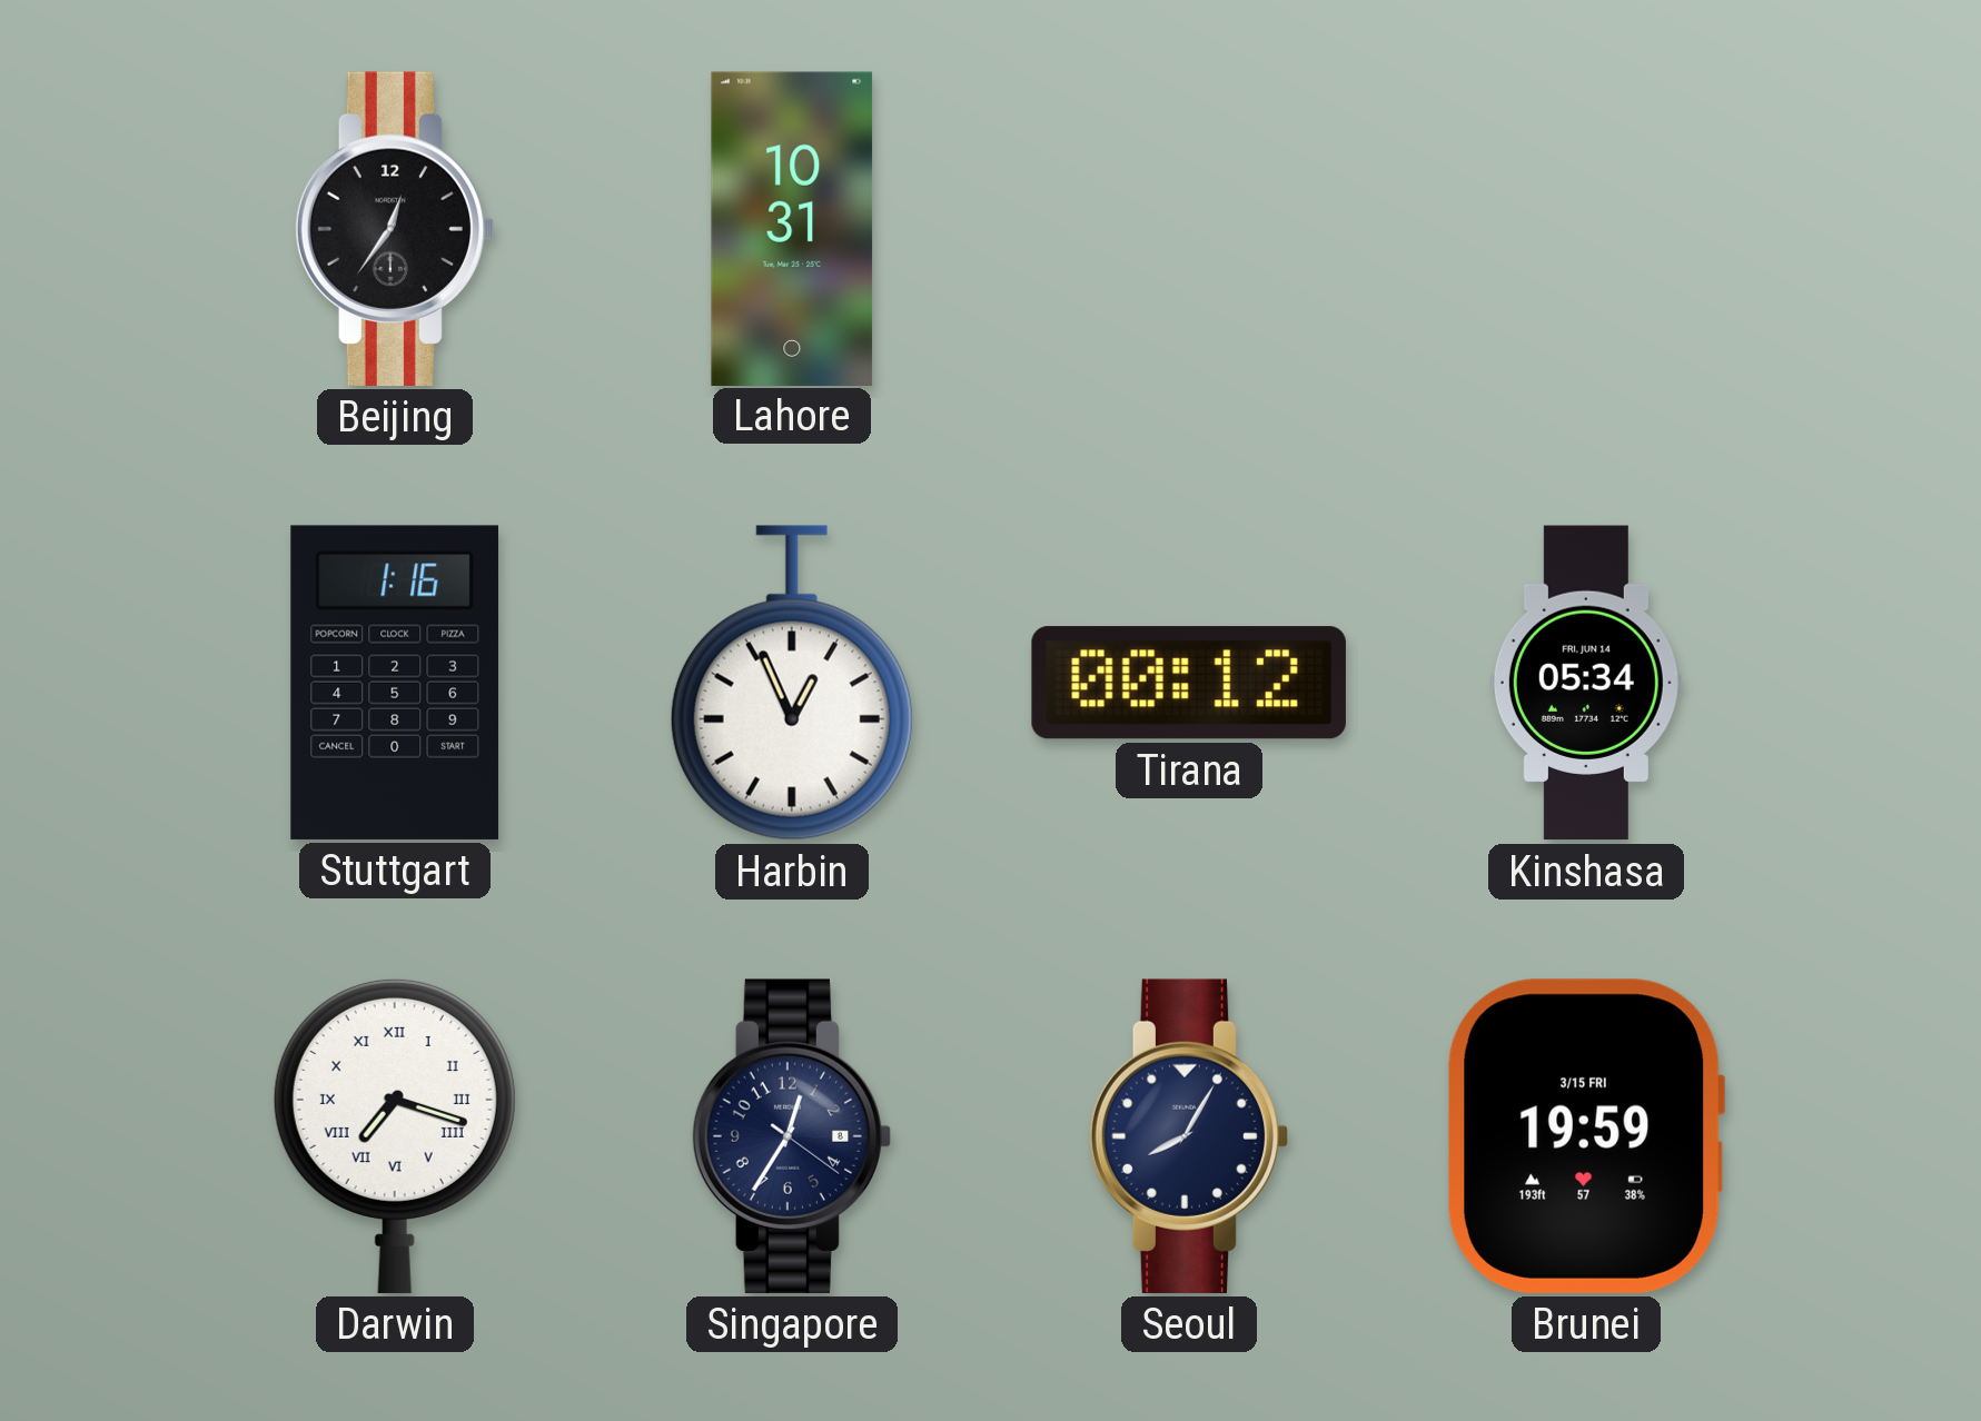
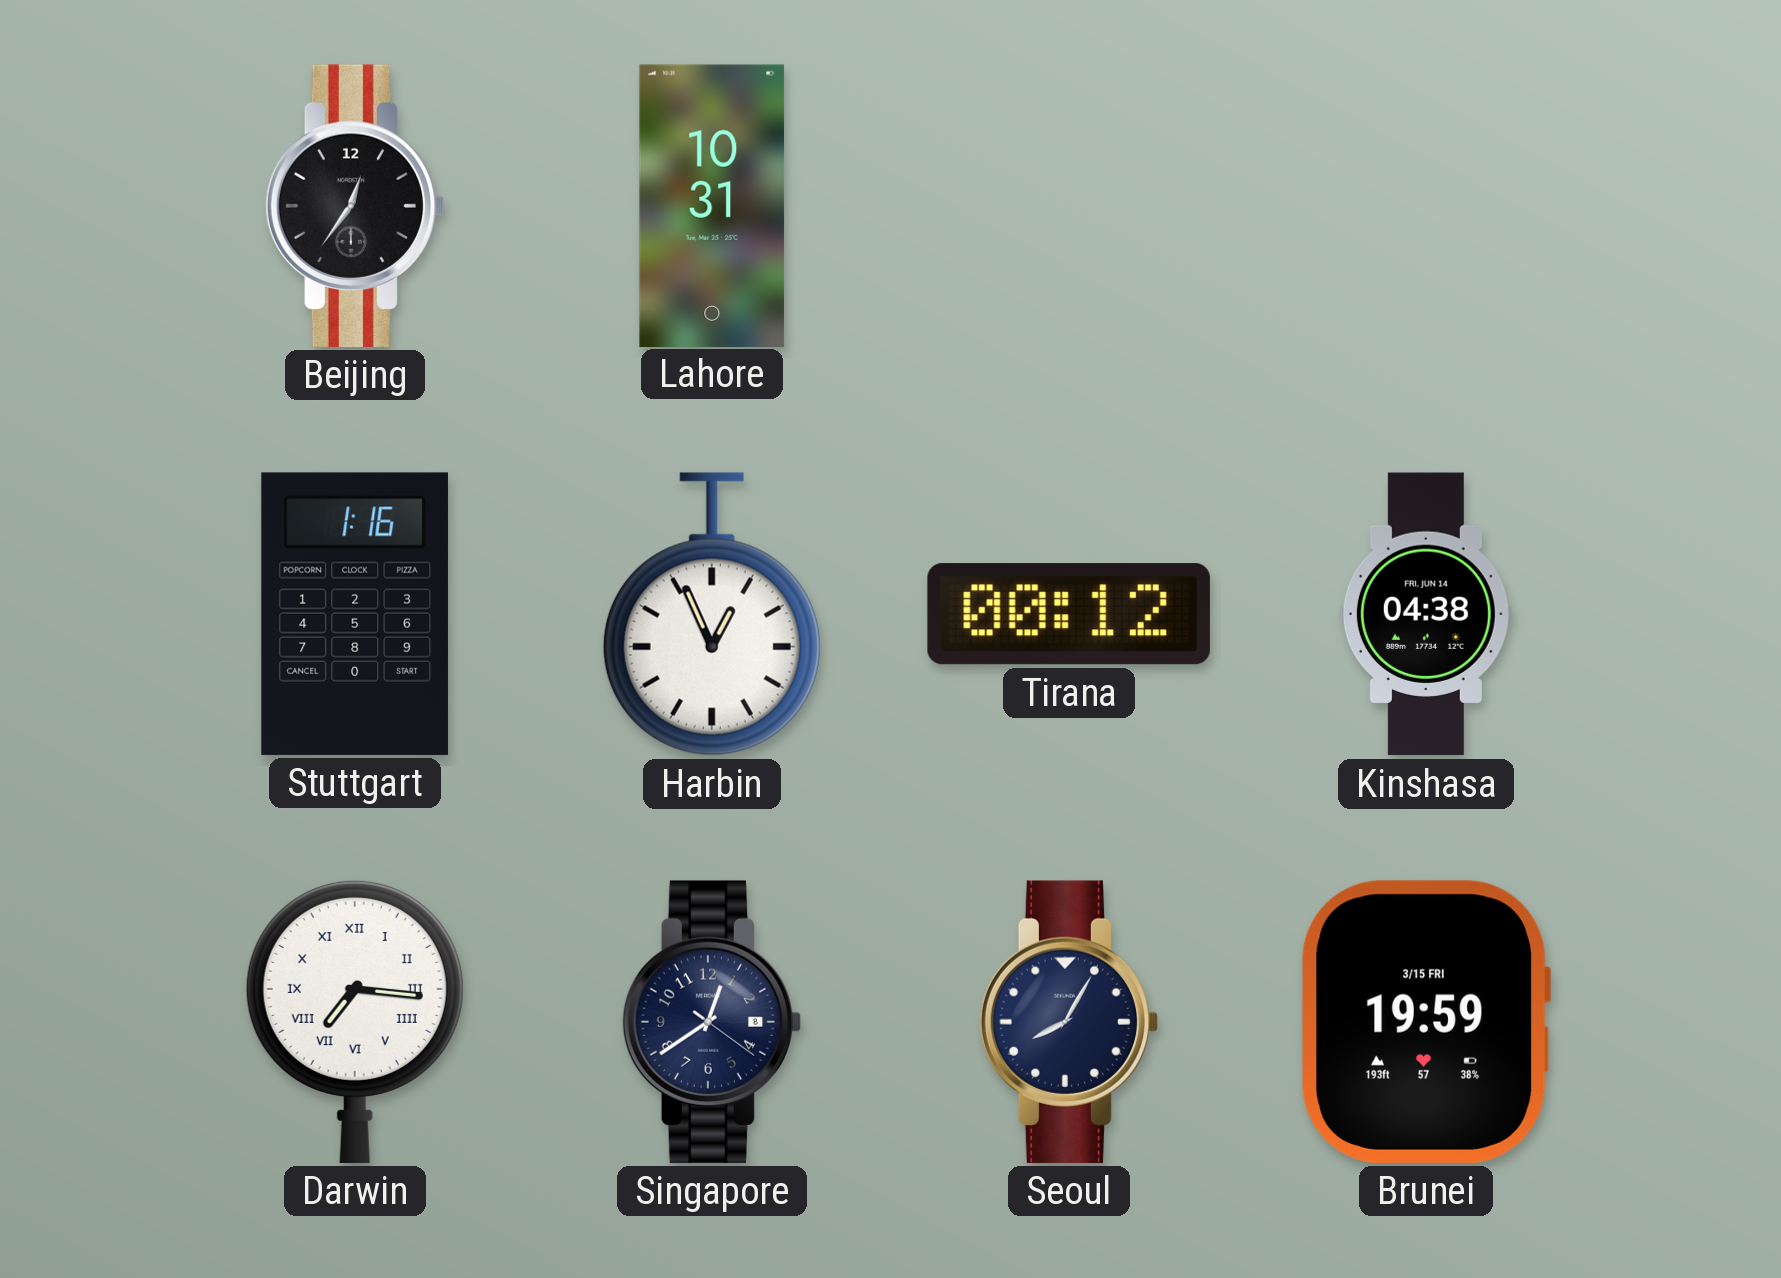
Kinshasa: 05:34 -> 04:38 (1426, 614)
Darwin: 7:18 -> 7:16 (355, 1021)
Singapore: 12:35 -> 12:39 (712, 1022)
